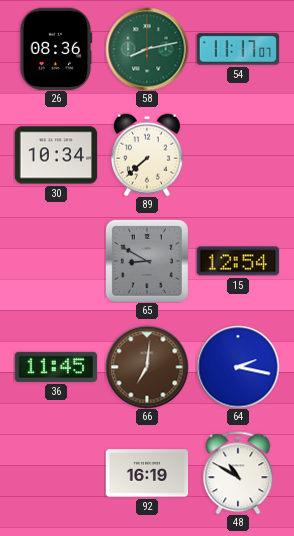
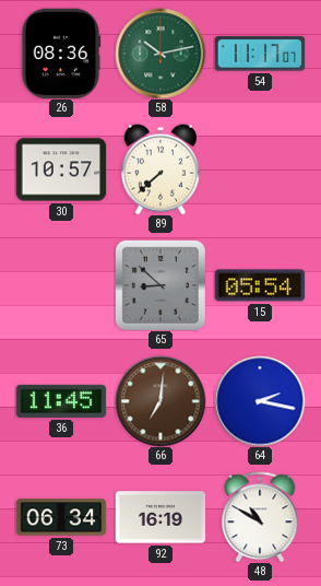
58: 8:13 -> 10:13 (160, 54)
30: 10:34 -> 10:57 (61, 169)
65: 8:50 -> 8:52 (160, 285)
15: 12:54 -> 05:54 (260, 285)
73: none -> 06:34 (61, 517)
